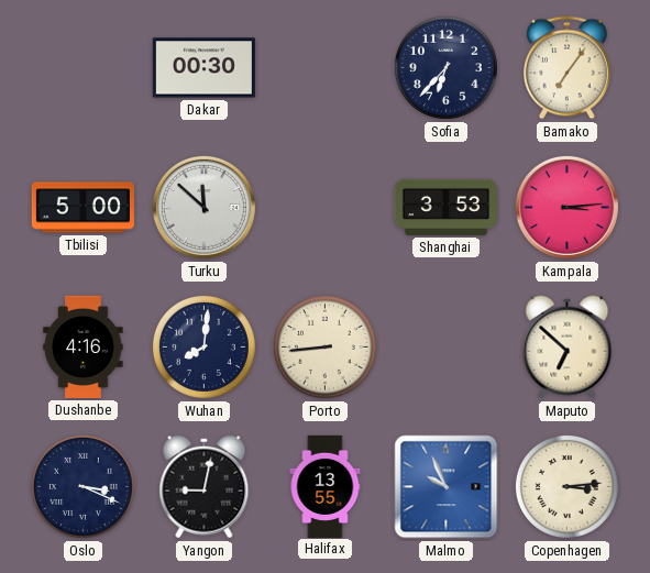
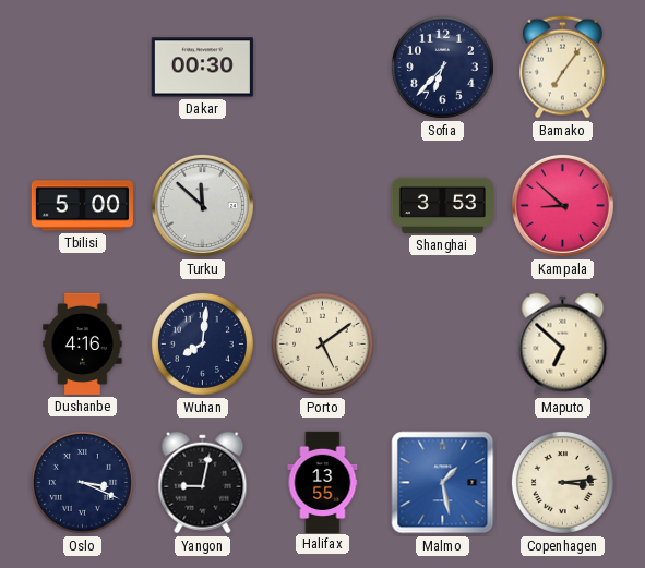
Kampala: 3:14 -> 8:52 (562, 205)
Porto: 8:44 -> 5:09 (322, 343)
Malmo: 9:56 -> 1:28 (443, 483)
